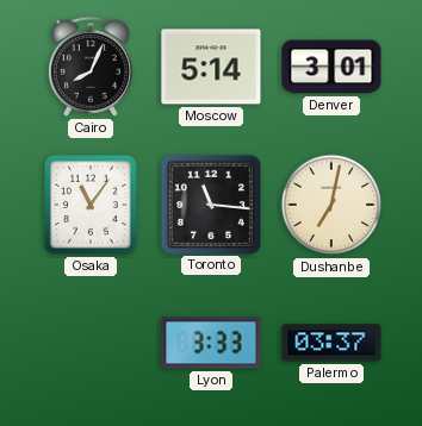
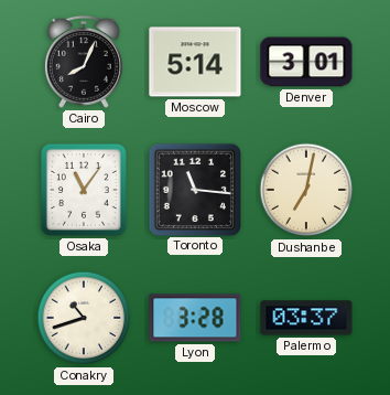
Conakry: none -> 10:42 (84, 318)
Lyon: 3:33 -> 3:28 (195, 318)
